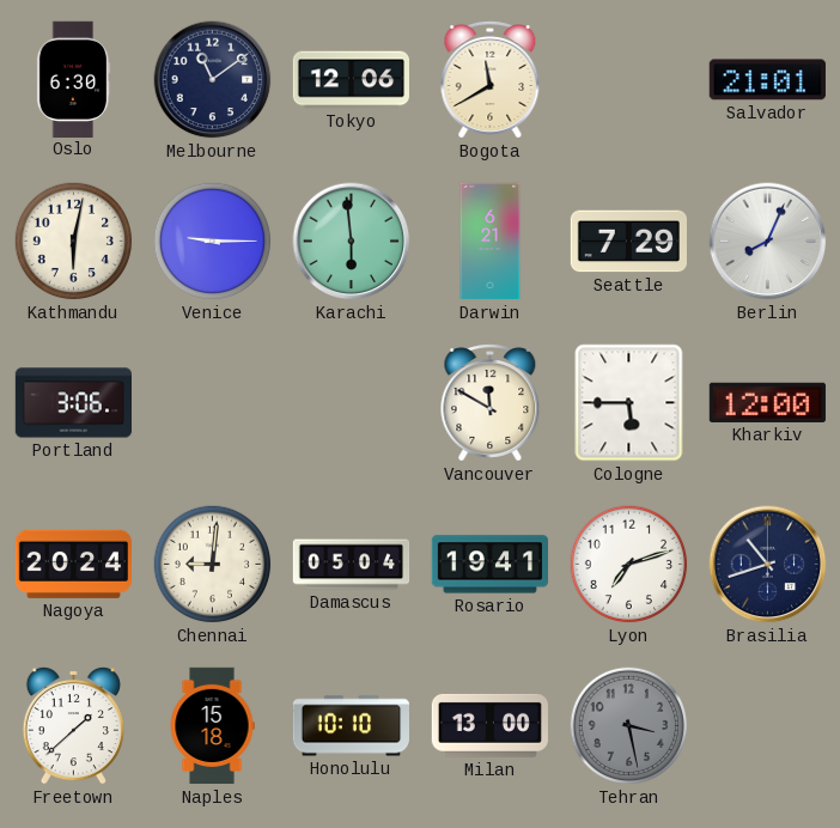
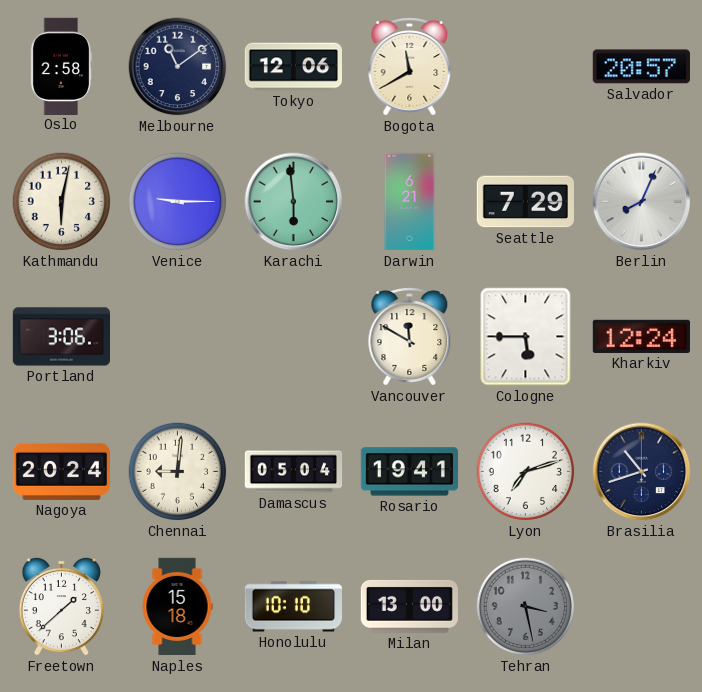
Oslo: 6:30 -> 2:58 (62, 66)
Salvador: 21:01 -> 20:57 (641, 67)
Kharkiv: 12:00 -> 12:24 (641, 336)
